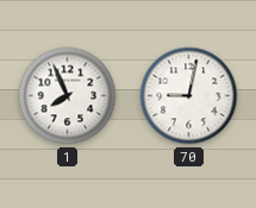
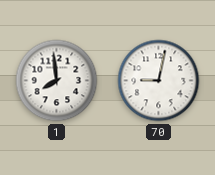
1: 7:56 -> 7:59 (57, 81)
